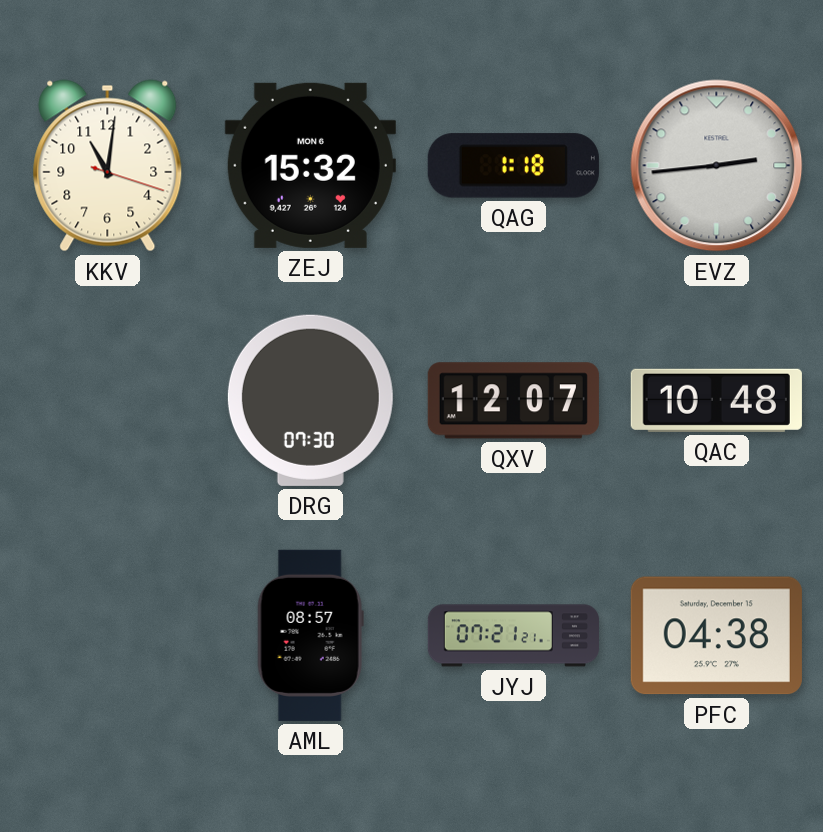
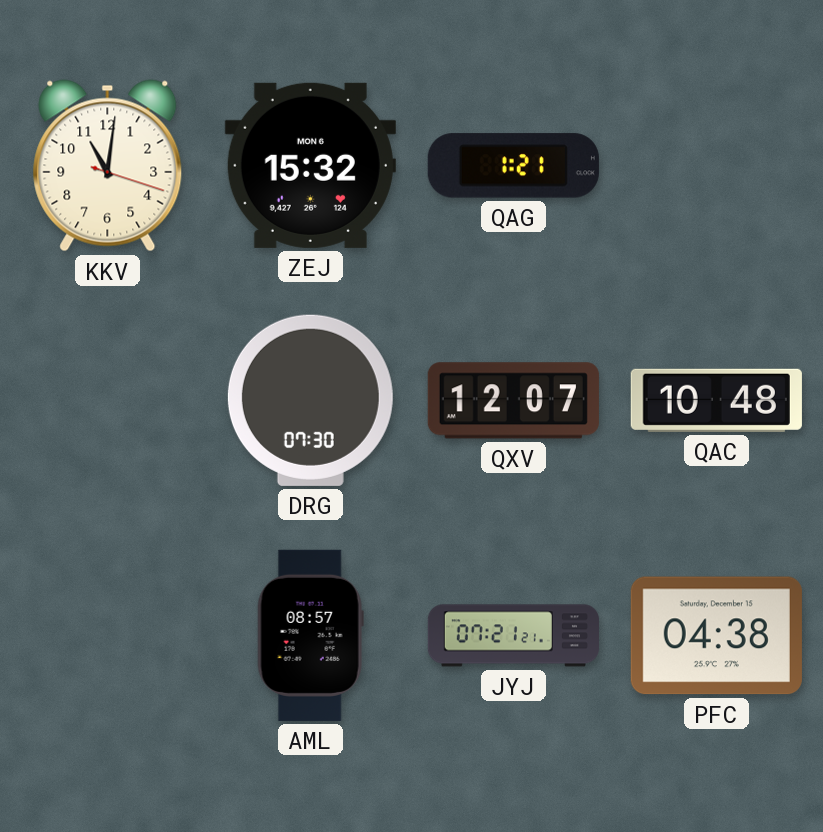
QAG: 1:18 -> 1:21 (513, 166)
EVZ: 2:44 -> none (717, 166)
